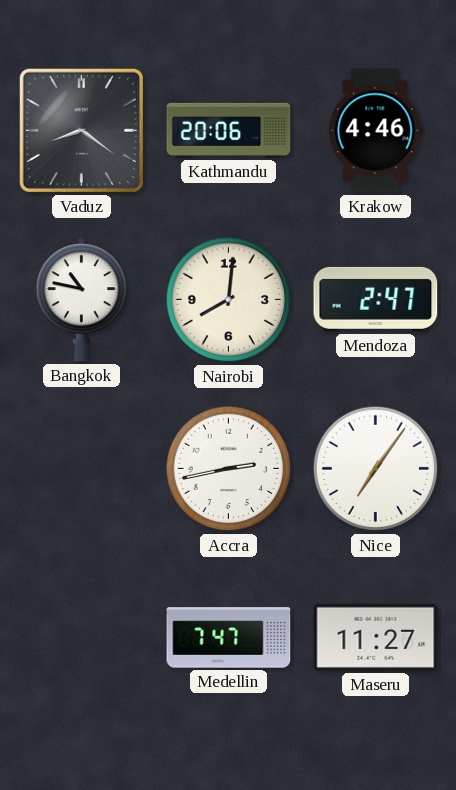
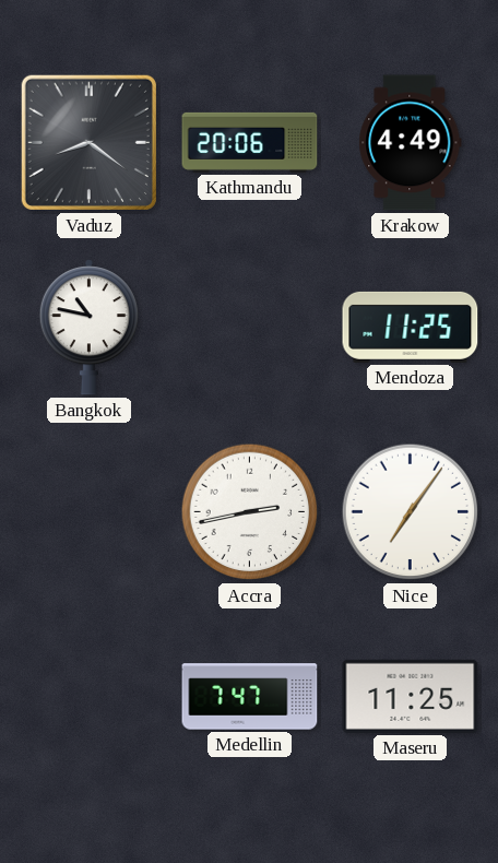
Krakow: 4:46 -> 4:49 (411, 143)
Nairobi: 8:01 -> none (229, 300)
Mendoza: 2:47 -> 11:25 (411, 327)
Maseru: 11:27 -> 11:25 (411, 696)
